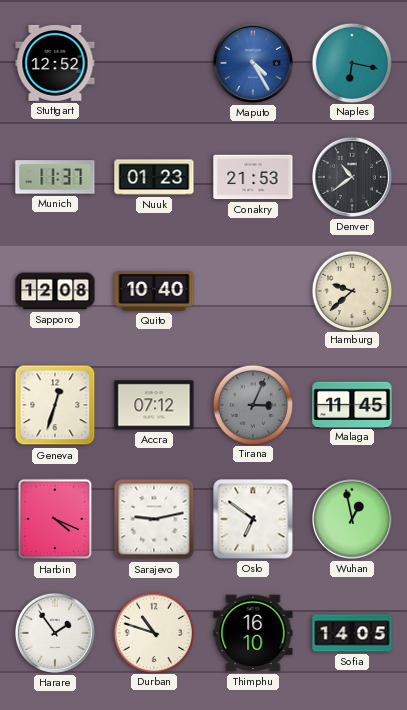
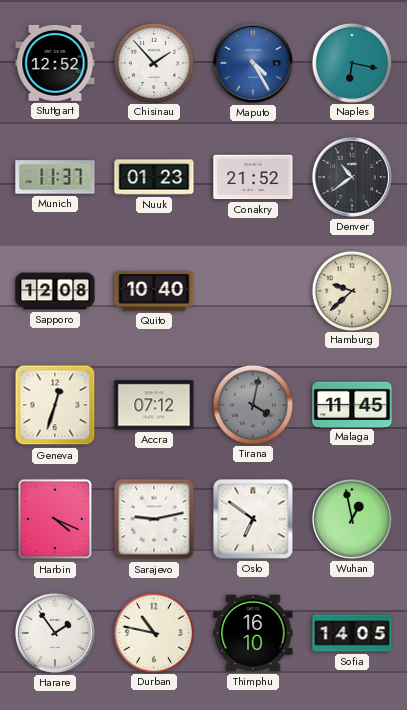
Chisinau: none -> 1:53 (153, 62)
Conakry: 21:53 -> 21:52 (253, 177)
Tirana: 3:04 -> 4:02 (252, 404)
Durban: 10:48 -> 10:47 (153, 632)
